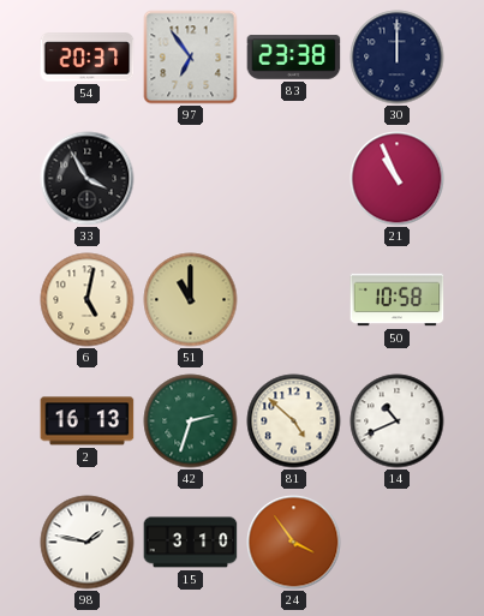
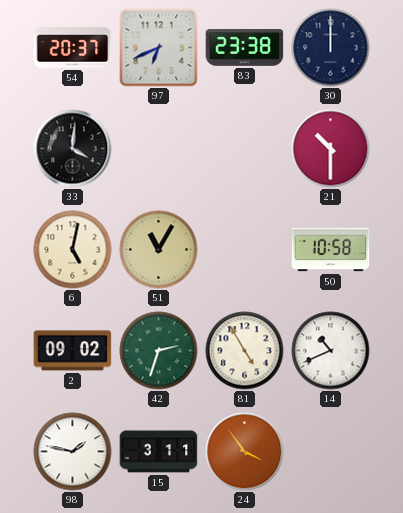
97: 6:54 -> 6:41 (159, 48)
33: 3:55 -> 4:01 (73, 149)
21: 10:56 -> 10:30 (331, 149)
51: 11:00 -> 11:05 (159, 250)
2: 16:13 -> 09:02 (73, 351)
81: 4:52 -> 4:55 (245, 351)
15: 3:10 -> 3:11 (159, 452)
